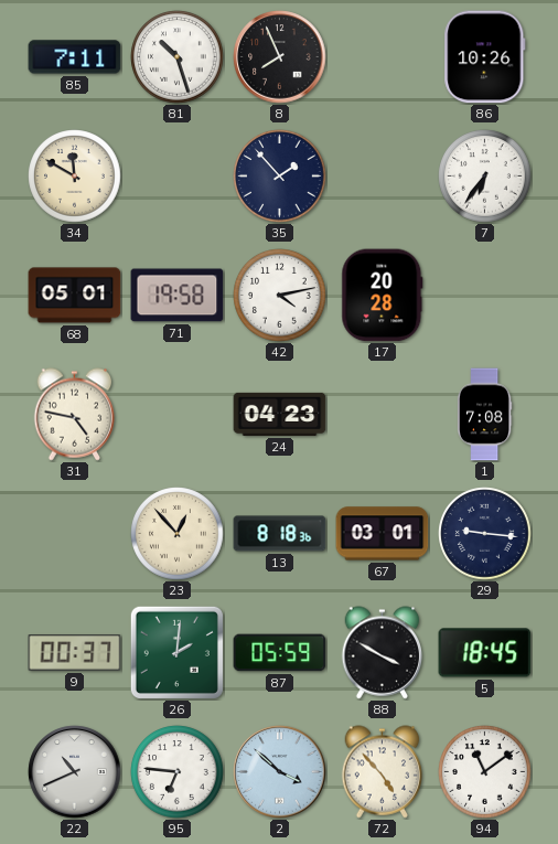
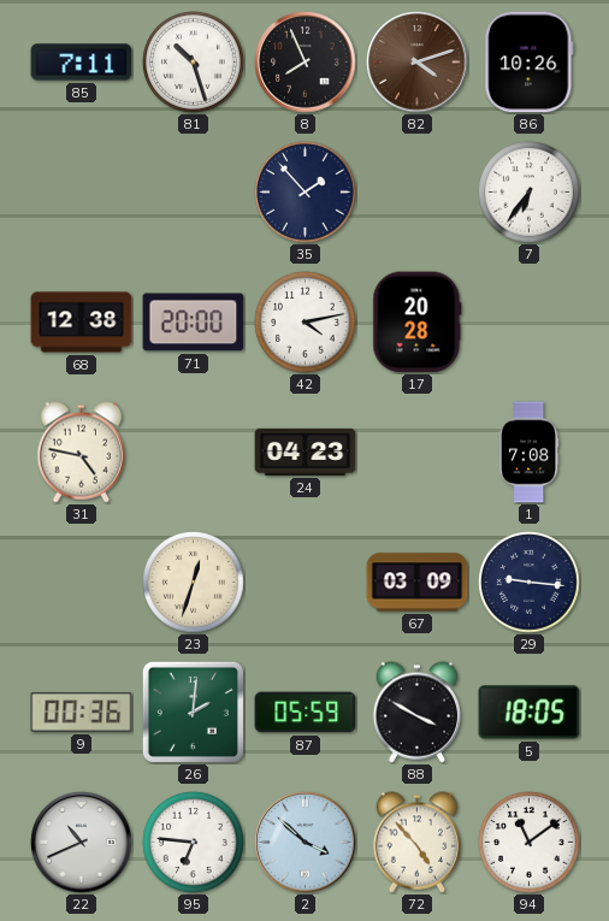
82: none -> 4:12 (418, 63)
34: 11:50 -> none (75, 177)
68: 05:01 -> 12:38 (82, 323)
71: 19:58 -> 20:00 (194, 323)
23: 12:53 -> 12:33 (194, 583)
13: 8:18 -> none (280, 534)
67: 03:01 -> 03:09 (418, 583)
9: 00:37 -> 00:36 (82, 713)
5: 18:45 -> 18:05 (530, 713)
